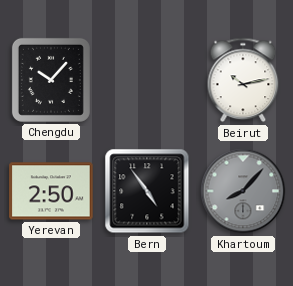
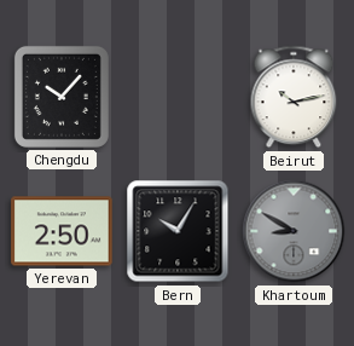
Bern: 4:54 -> 10:05 (178, 231)
Khartoum: 8:07 -> 8:50 (294, 231)
